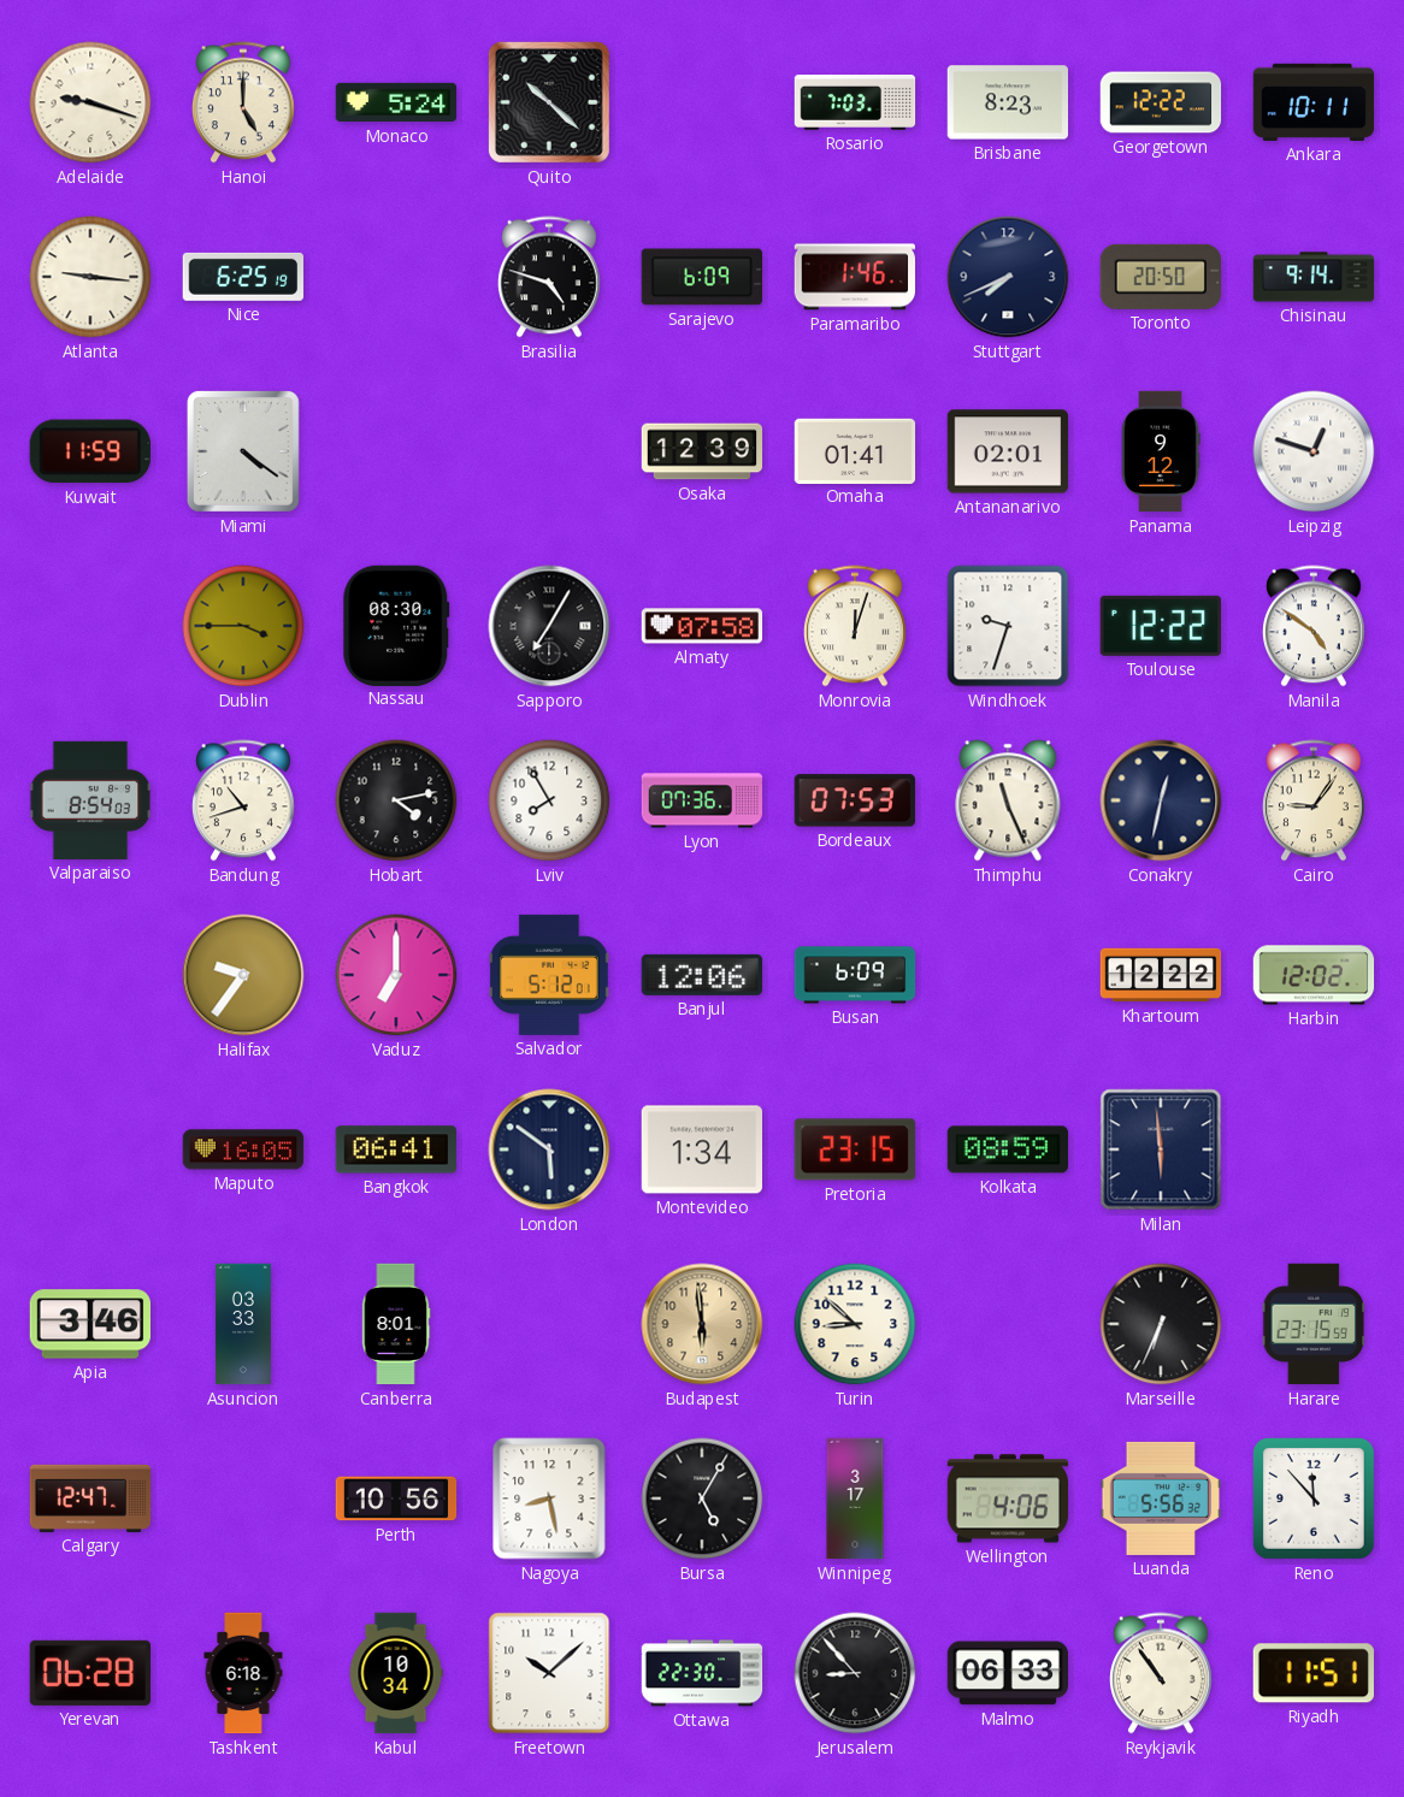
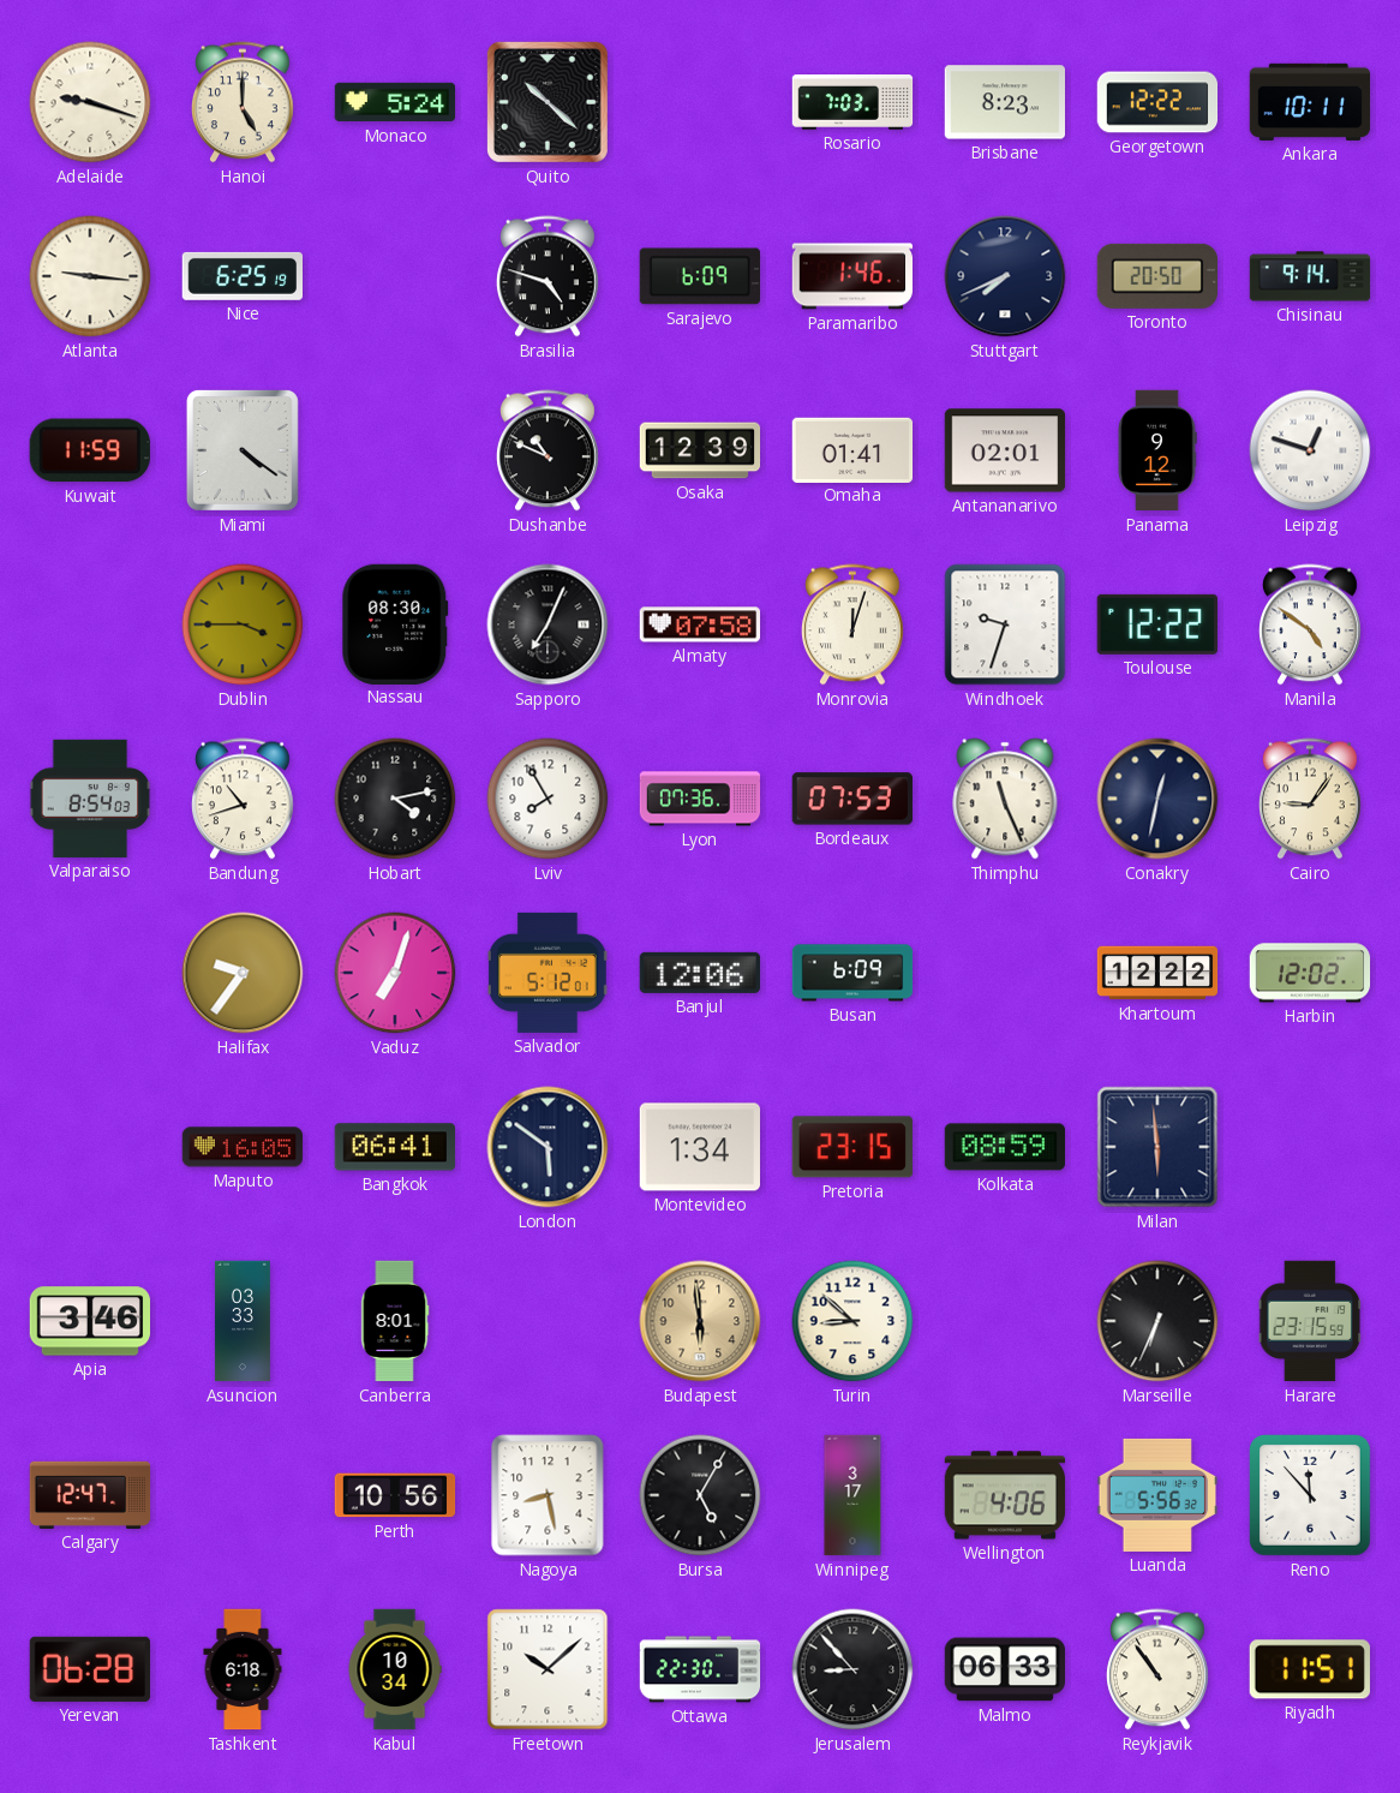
Dushanbe: none -> 10:49 (548, 450)
Sapporo: 7:05 -> 7:04 (548, 624)
Vaduz: 7:00 -> 7:03 (395, 973)
